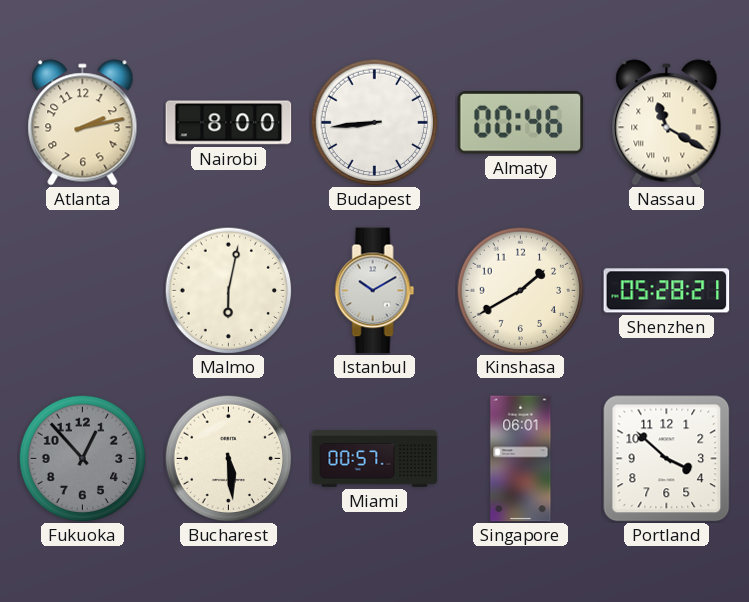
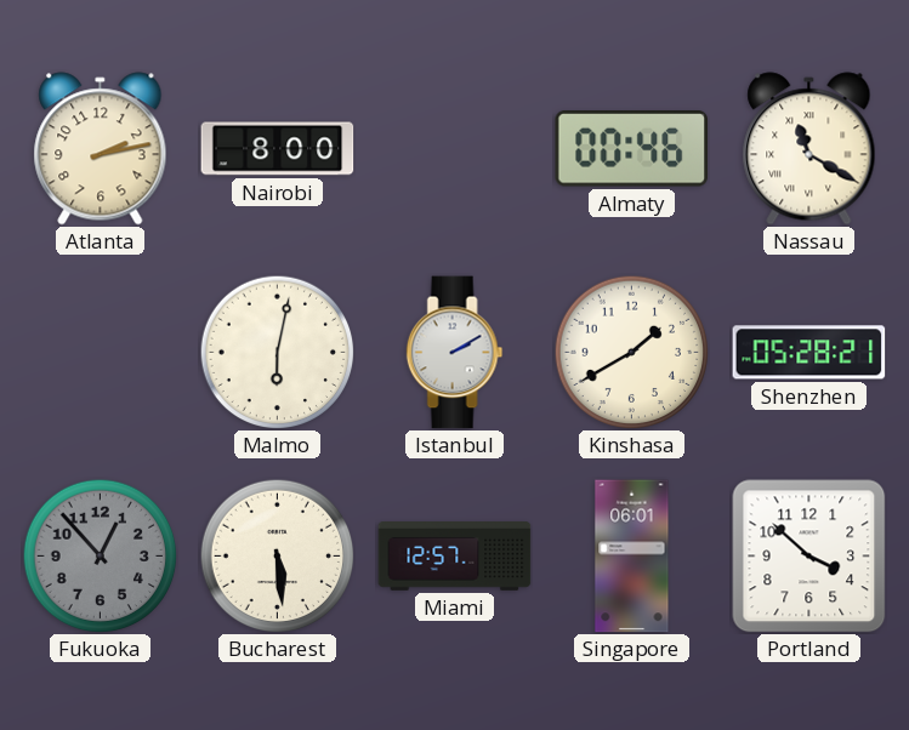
Budapest: 8:44 -> none (374, 122)
Istanbul: 10:10 -> 2:10 (455, 353)
Miami: 00:57 -> 12:57 (455, 557)
